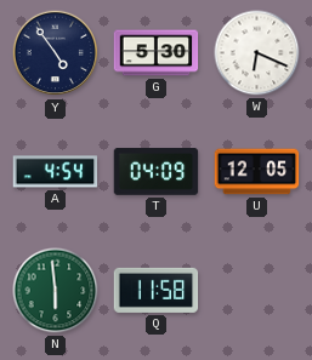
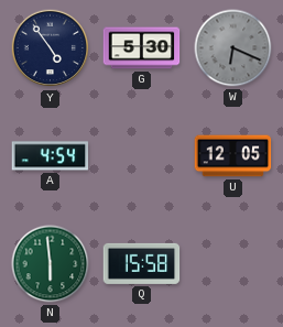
W dial: white -> grey (233, 48)
T: 04:09 -> none (157, 172)
Q: 11:58 -> 15:58 (142, 263)
